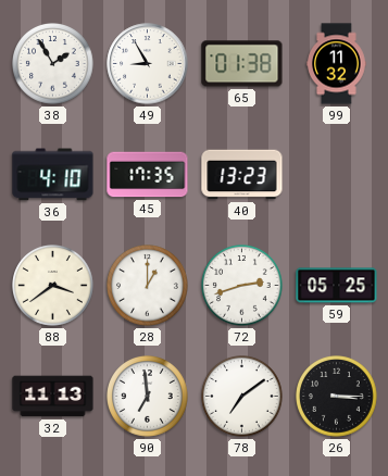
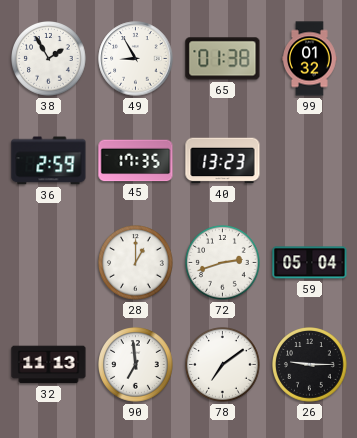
99: 11:32 -> 01:32 (310, 59)
36: 4:10 -> 2:59 (49, 161)
88: 3:39 -> none (53, 286)
59: 05:25 -> 05:04 (310, 263)
26: 3:15 -> 9:15 (310, 365)
